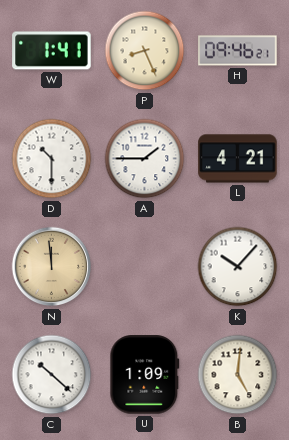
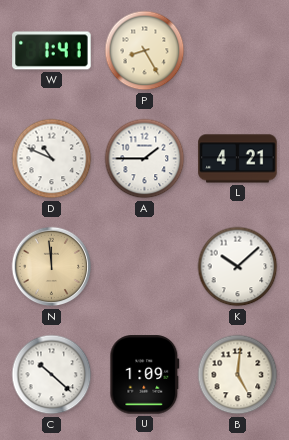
P: 8:26 -> 8:25 (145, 51)
H: 09:46 -> none (238, 51)
D: 10:30 -> 10:49 (52, 159)
K: 10:07 -> 10:08 (238, 267)
